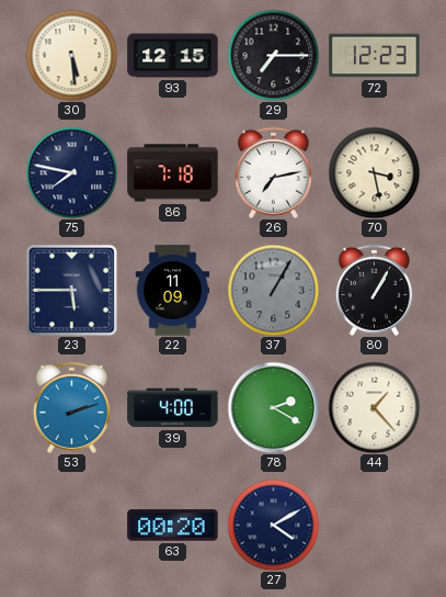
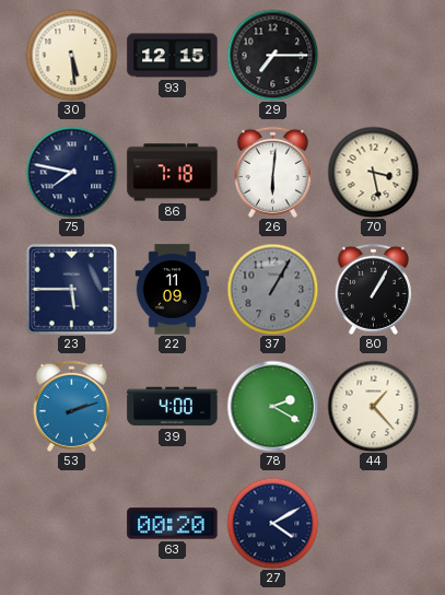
72: 12:23 -> none (375, 56)
26: 7:13 -> 6:01 (272, 172)
